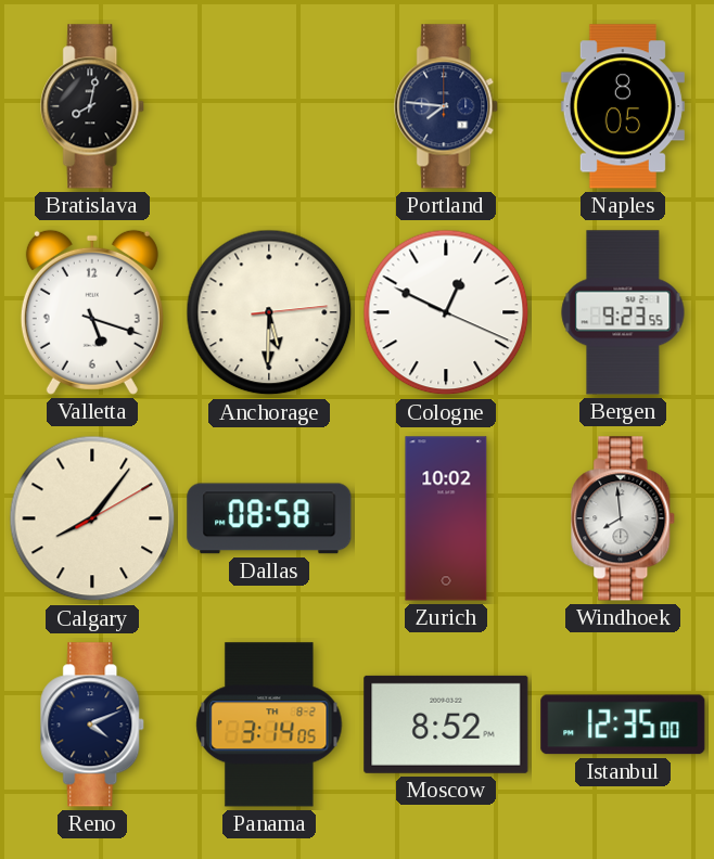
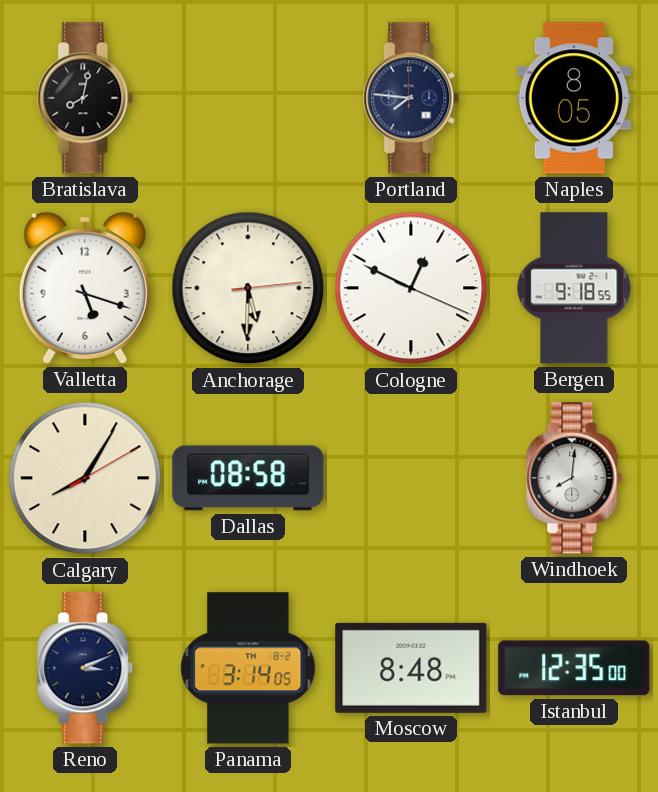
Bergen: 9:23 -> 9:18 (574, 288)
Calgary: 8:06 -> 8:05 (85, 478)
Zurich: 10:02 -> none (446, 518)
Windhoek: 7:59 -> 8:01 (575, 478)
Reno: 4:11 -> 3:11 (86, 668)
Moscow: 8:52 -> 8:48 (411, 668)
